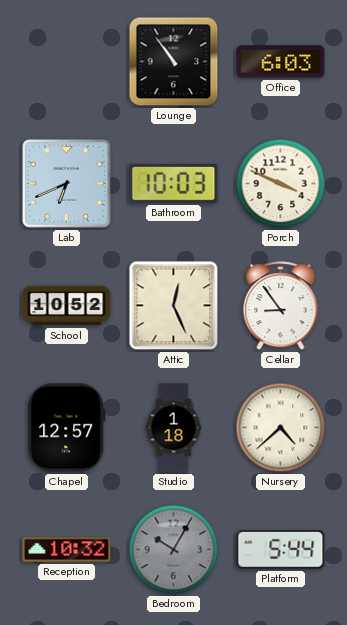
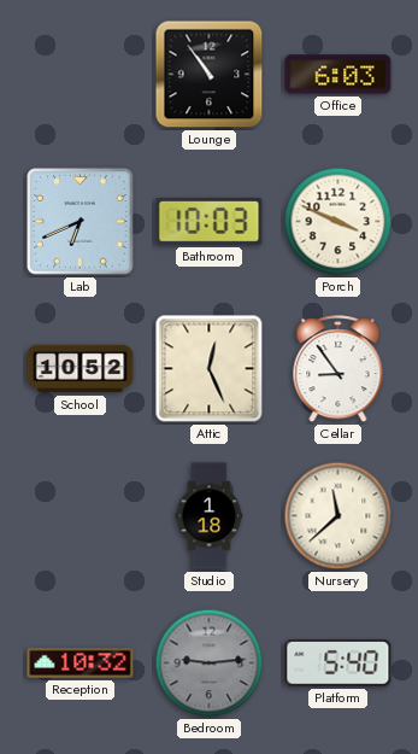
Chapel: 12:57 -> none (67, 428)
Nursery: 4:38 -> 11:38 (338, 516)
Bedroom: 10:05 -> 9:14 (210, 664)
Platform: 5:44 -> 5:40 (338, 664)
